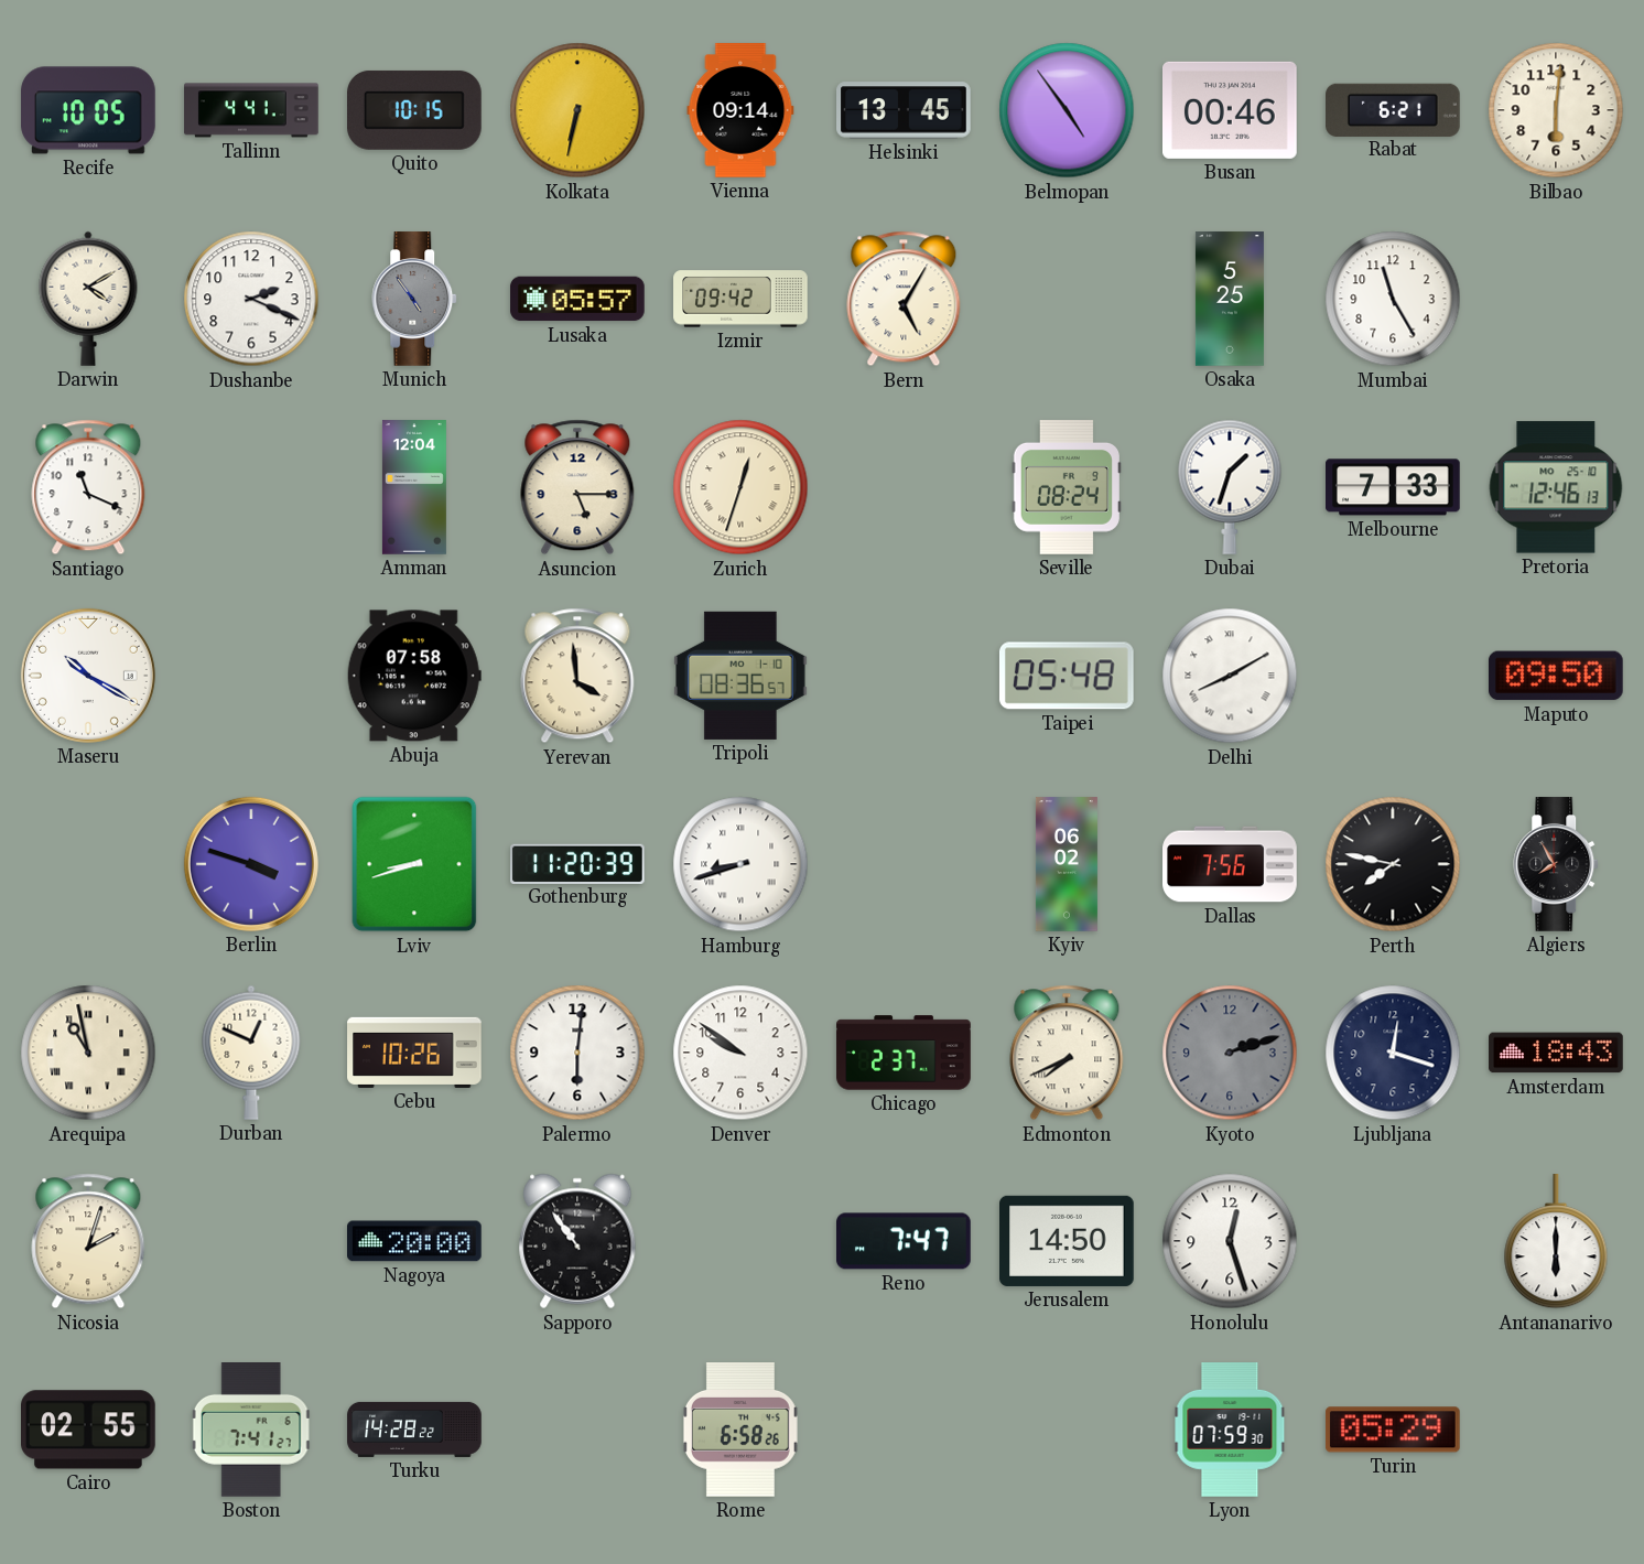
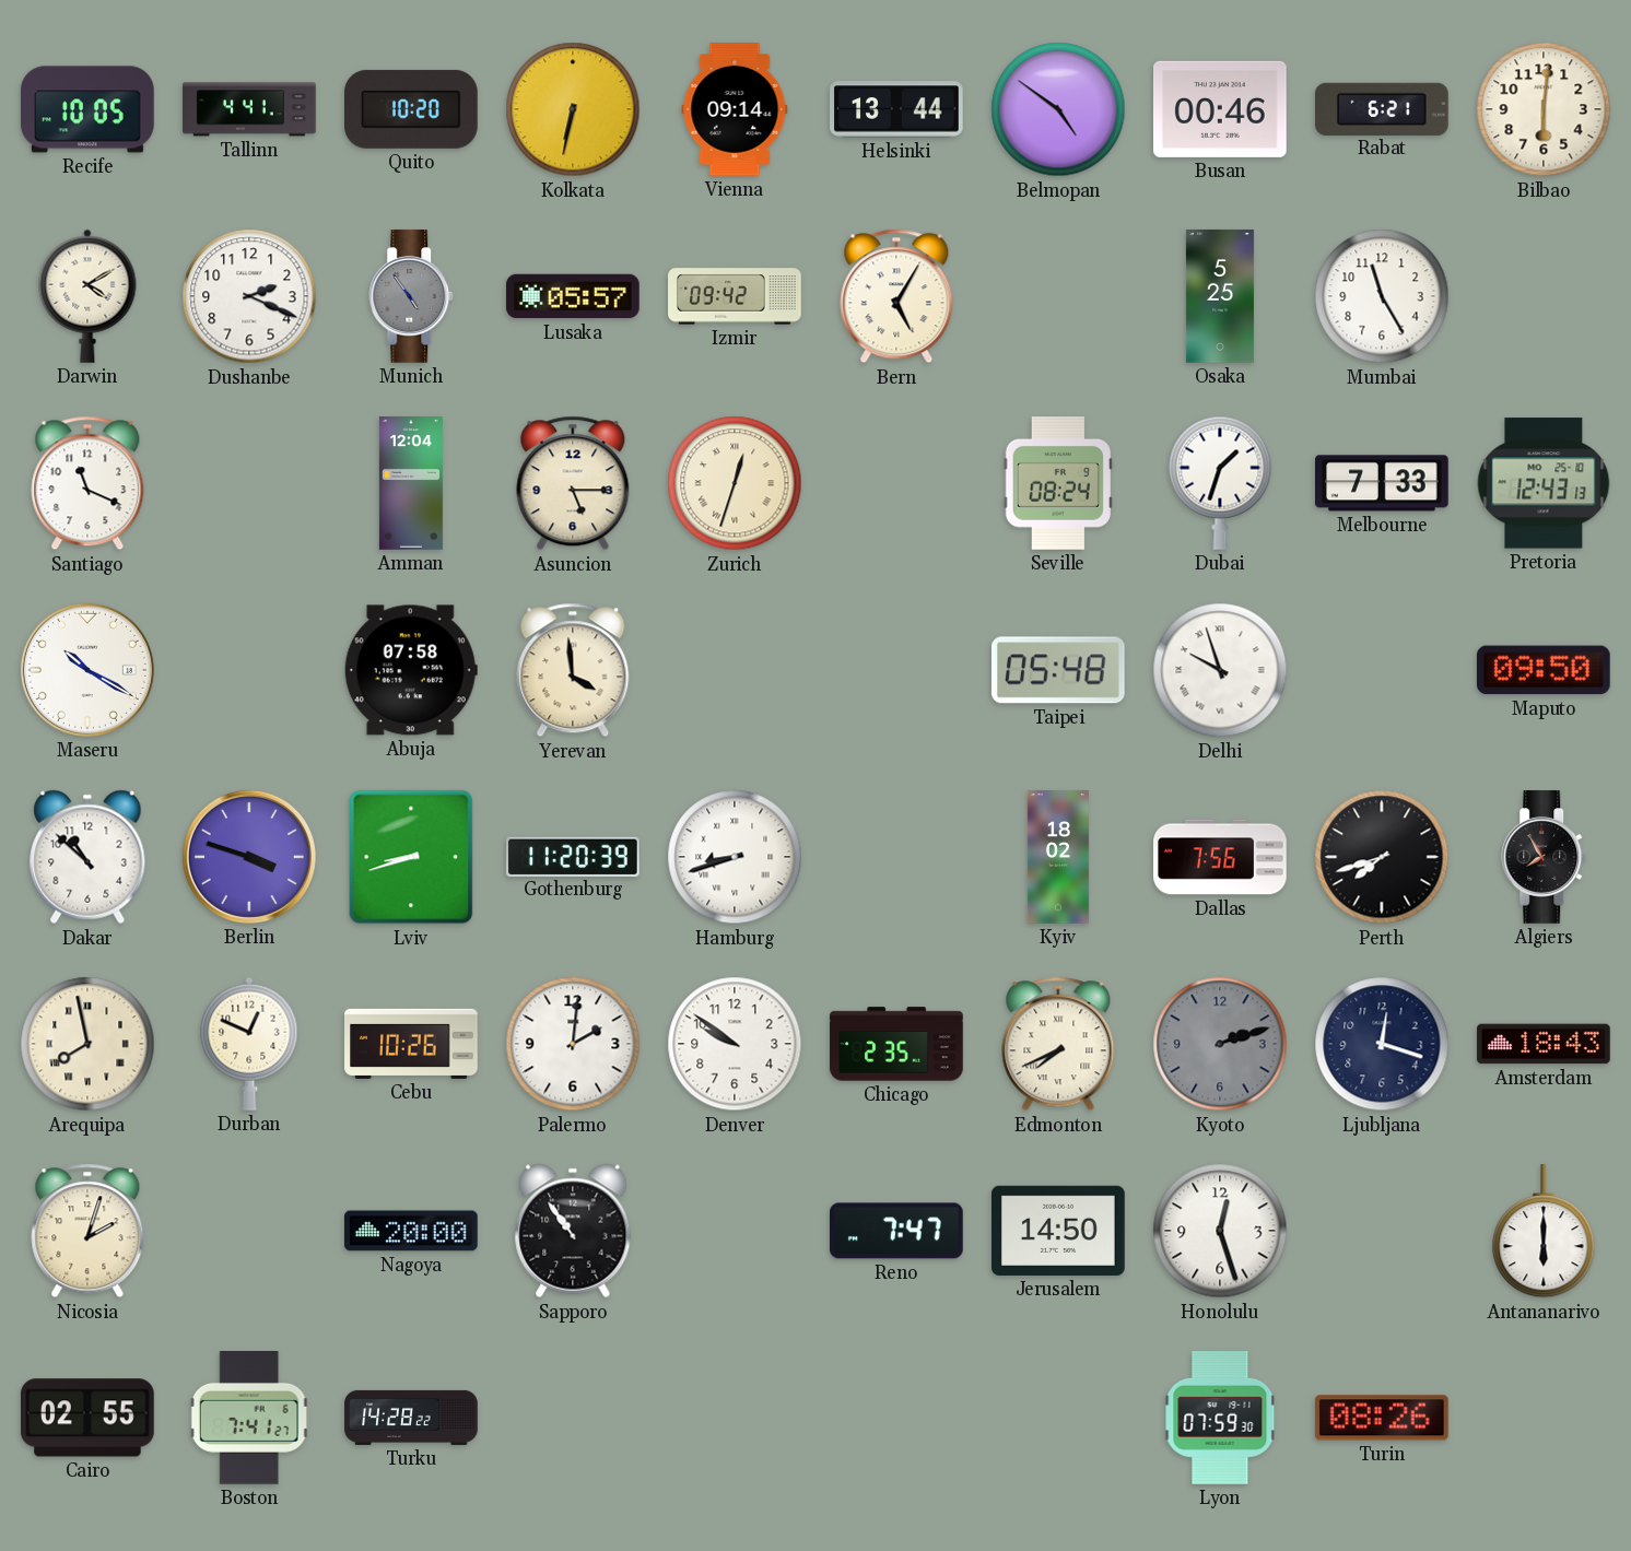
Quito: 10:15 -> 10:20 (412, 109)
Helsinki: 13:45 -> 13:44 (896, 109)
Belmopan: 4:54 -> 4:51 (1058, 109)
Pretoria: 12:46 -> 12:43 (1544, 483)
Tripoli: 08:36 -> none (742, 676)
Delhi: 8:10 -> 9:57 (1220, 670)
Dakar: none -> 10:52 (87, 857)
Kyiv: 06:02 -> 18:02 (1058, 857)
Perth: 7:47 -> 7:42 (1382, 857)
Arequipa: 10:58 -> 7:58 (87, 1044)
Palermo: 6:01 -> 2:01 (573, 1044)
Chicago: 2:37 -> 2:35 (896, 1044)
Rome: 6:58 -> none (740, 1431)
Turin: 05:29 -> 08:26 (1382, 1418)
